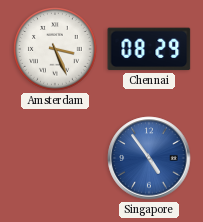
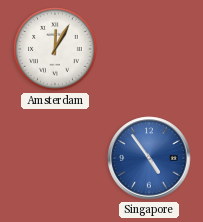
Amsterdam: 3:26 -> 12:05 (55, 49)
Chennai: 08:29 -> none (149, 49)
